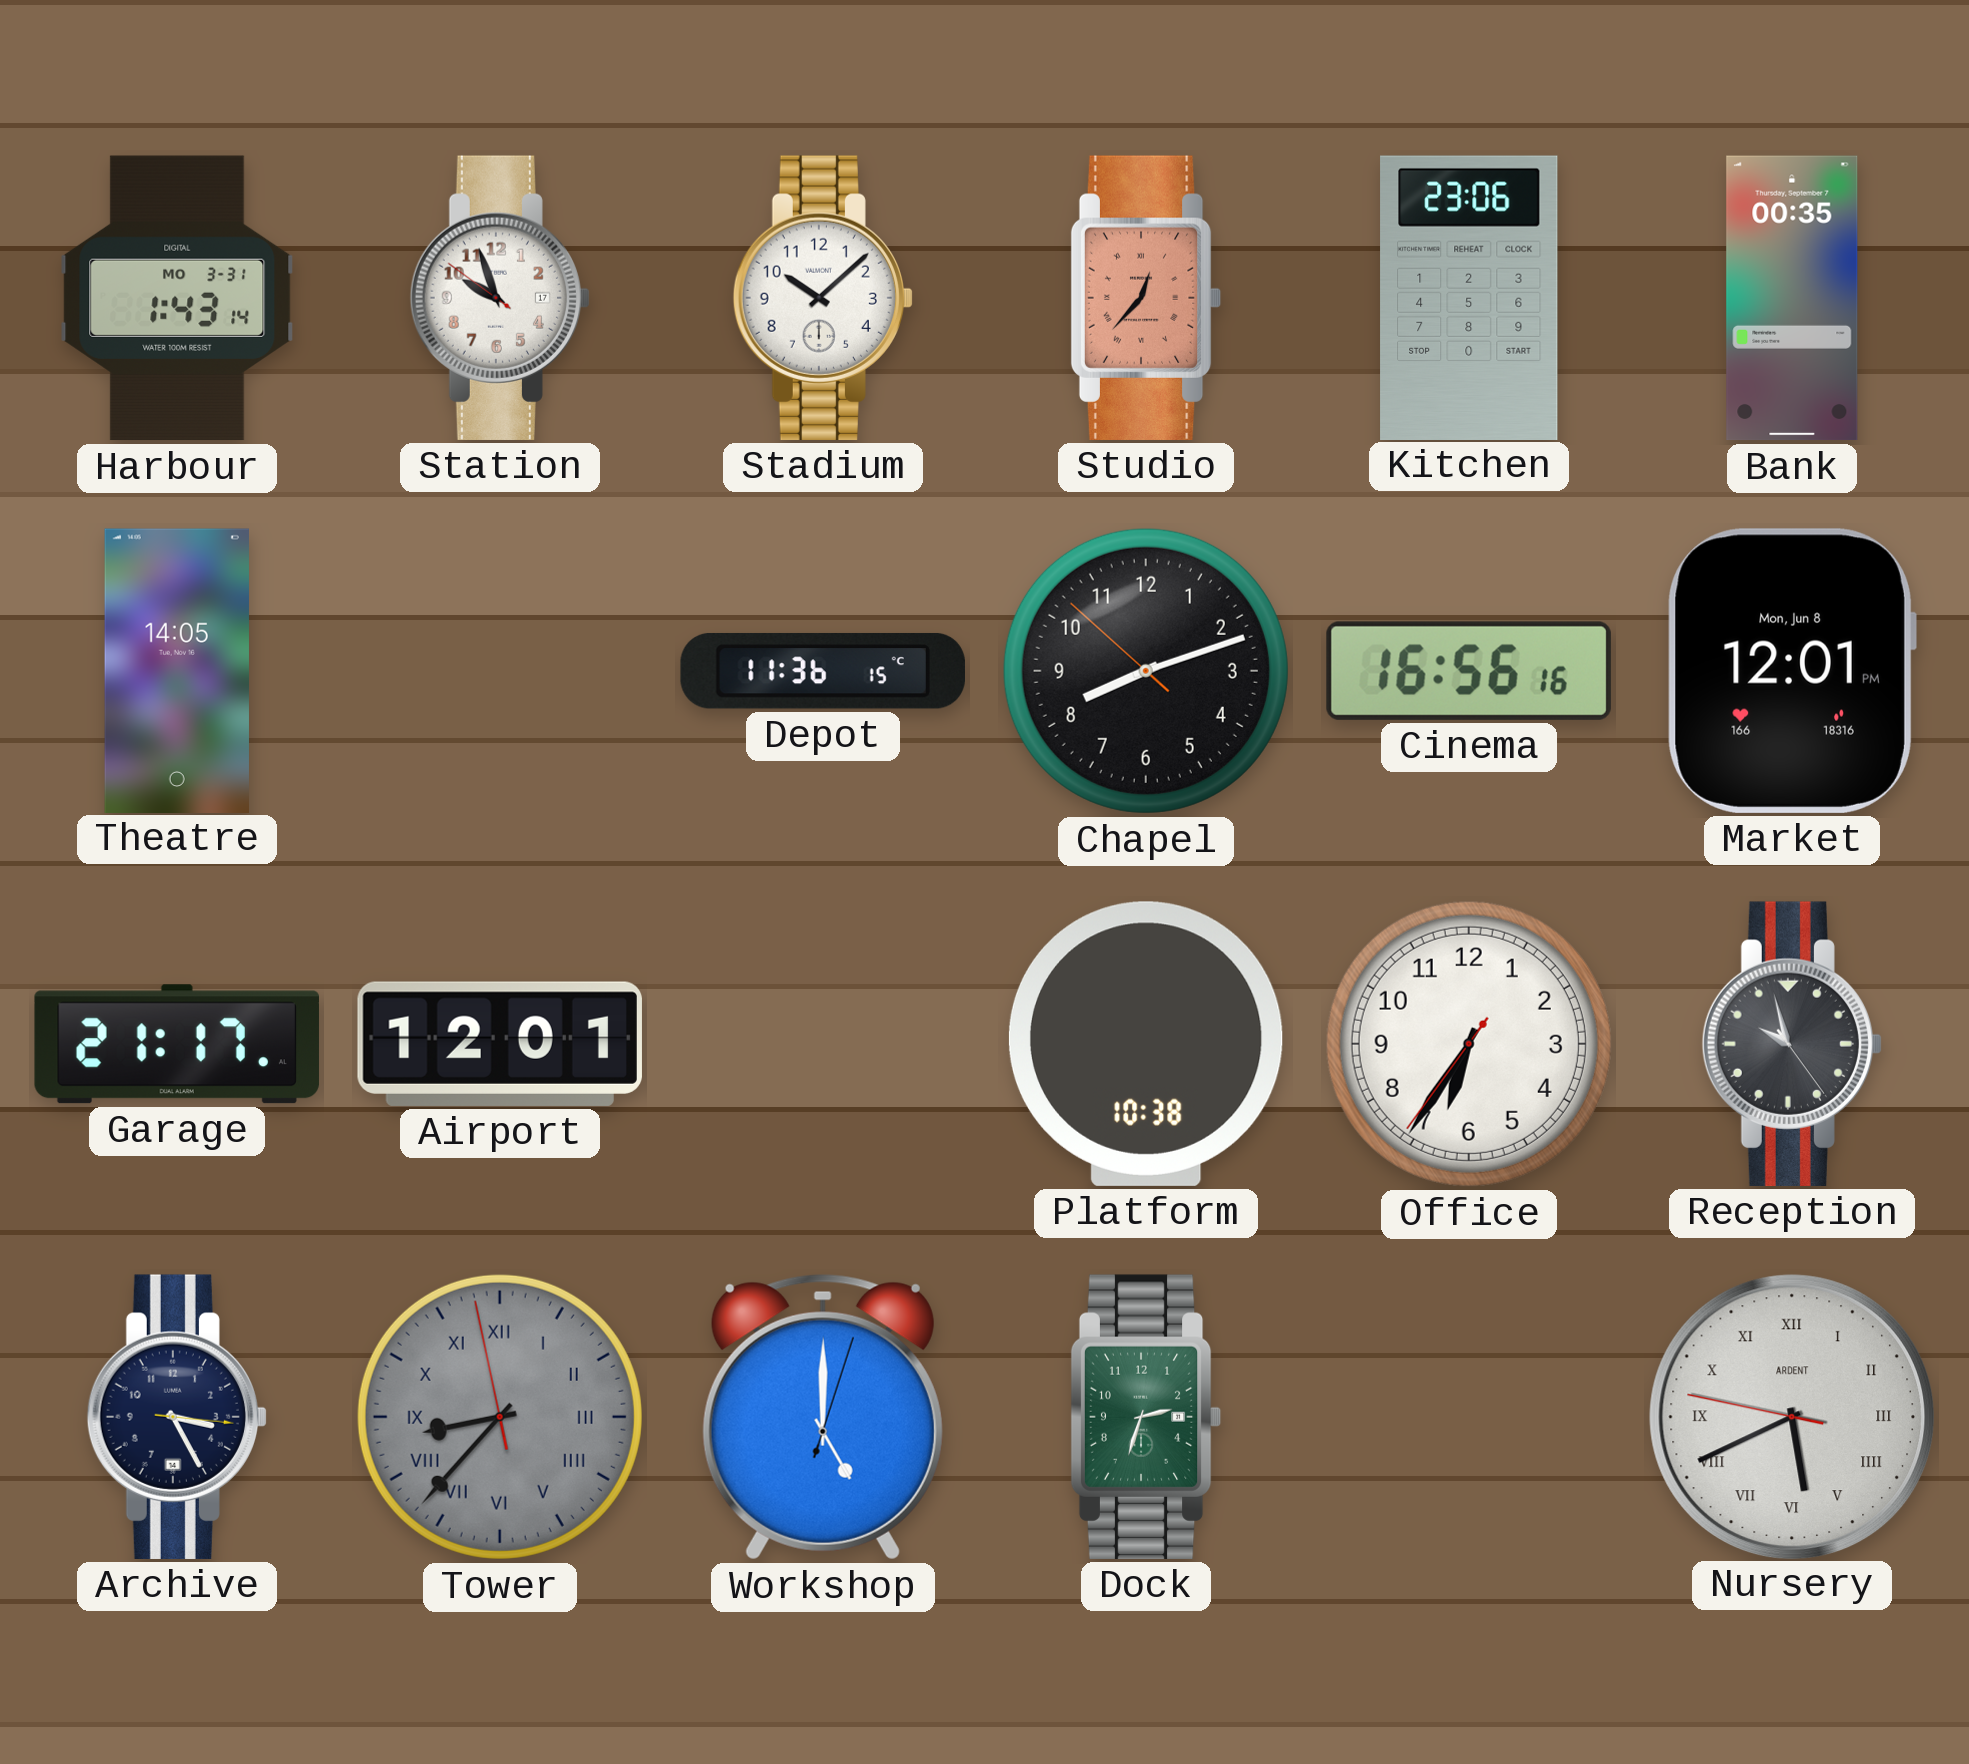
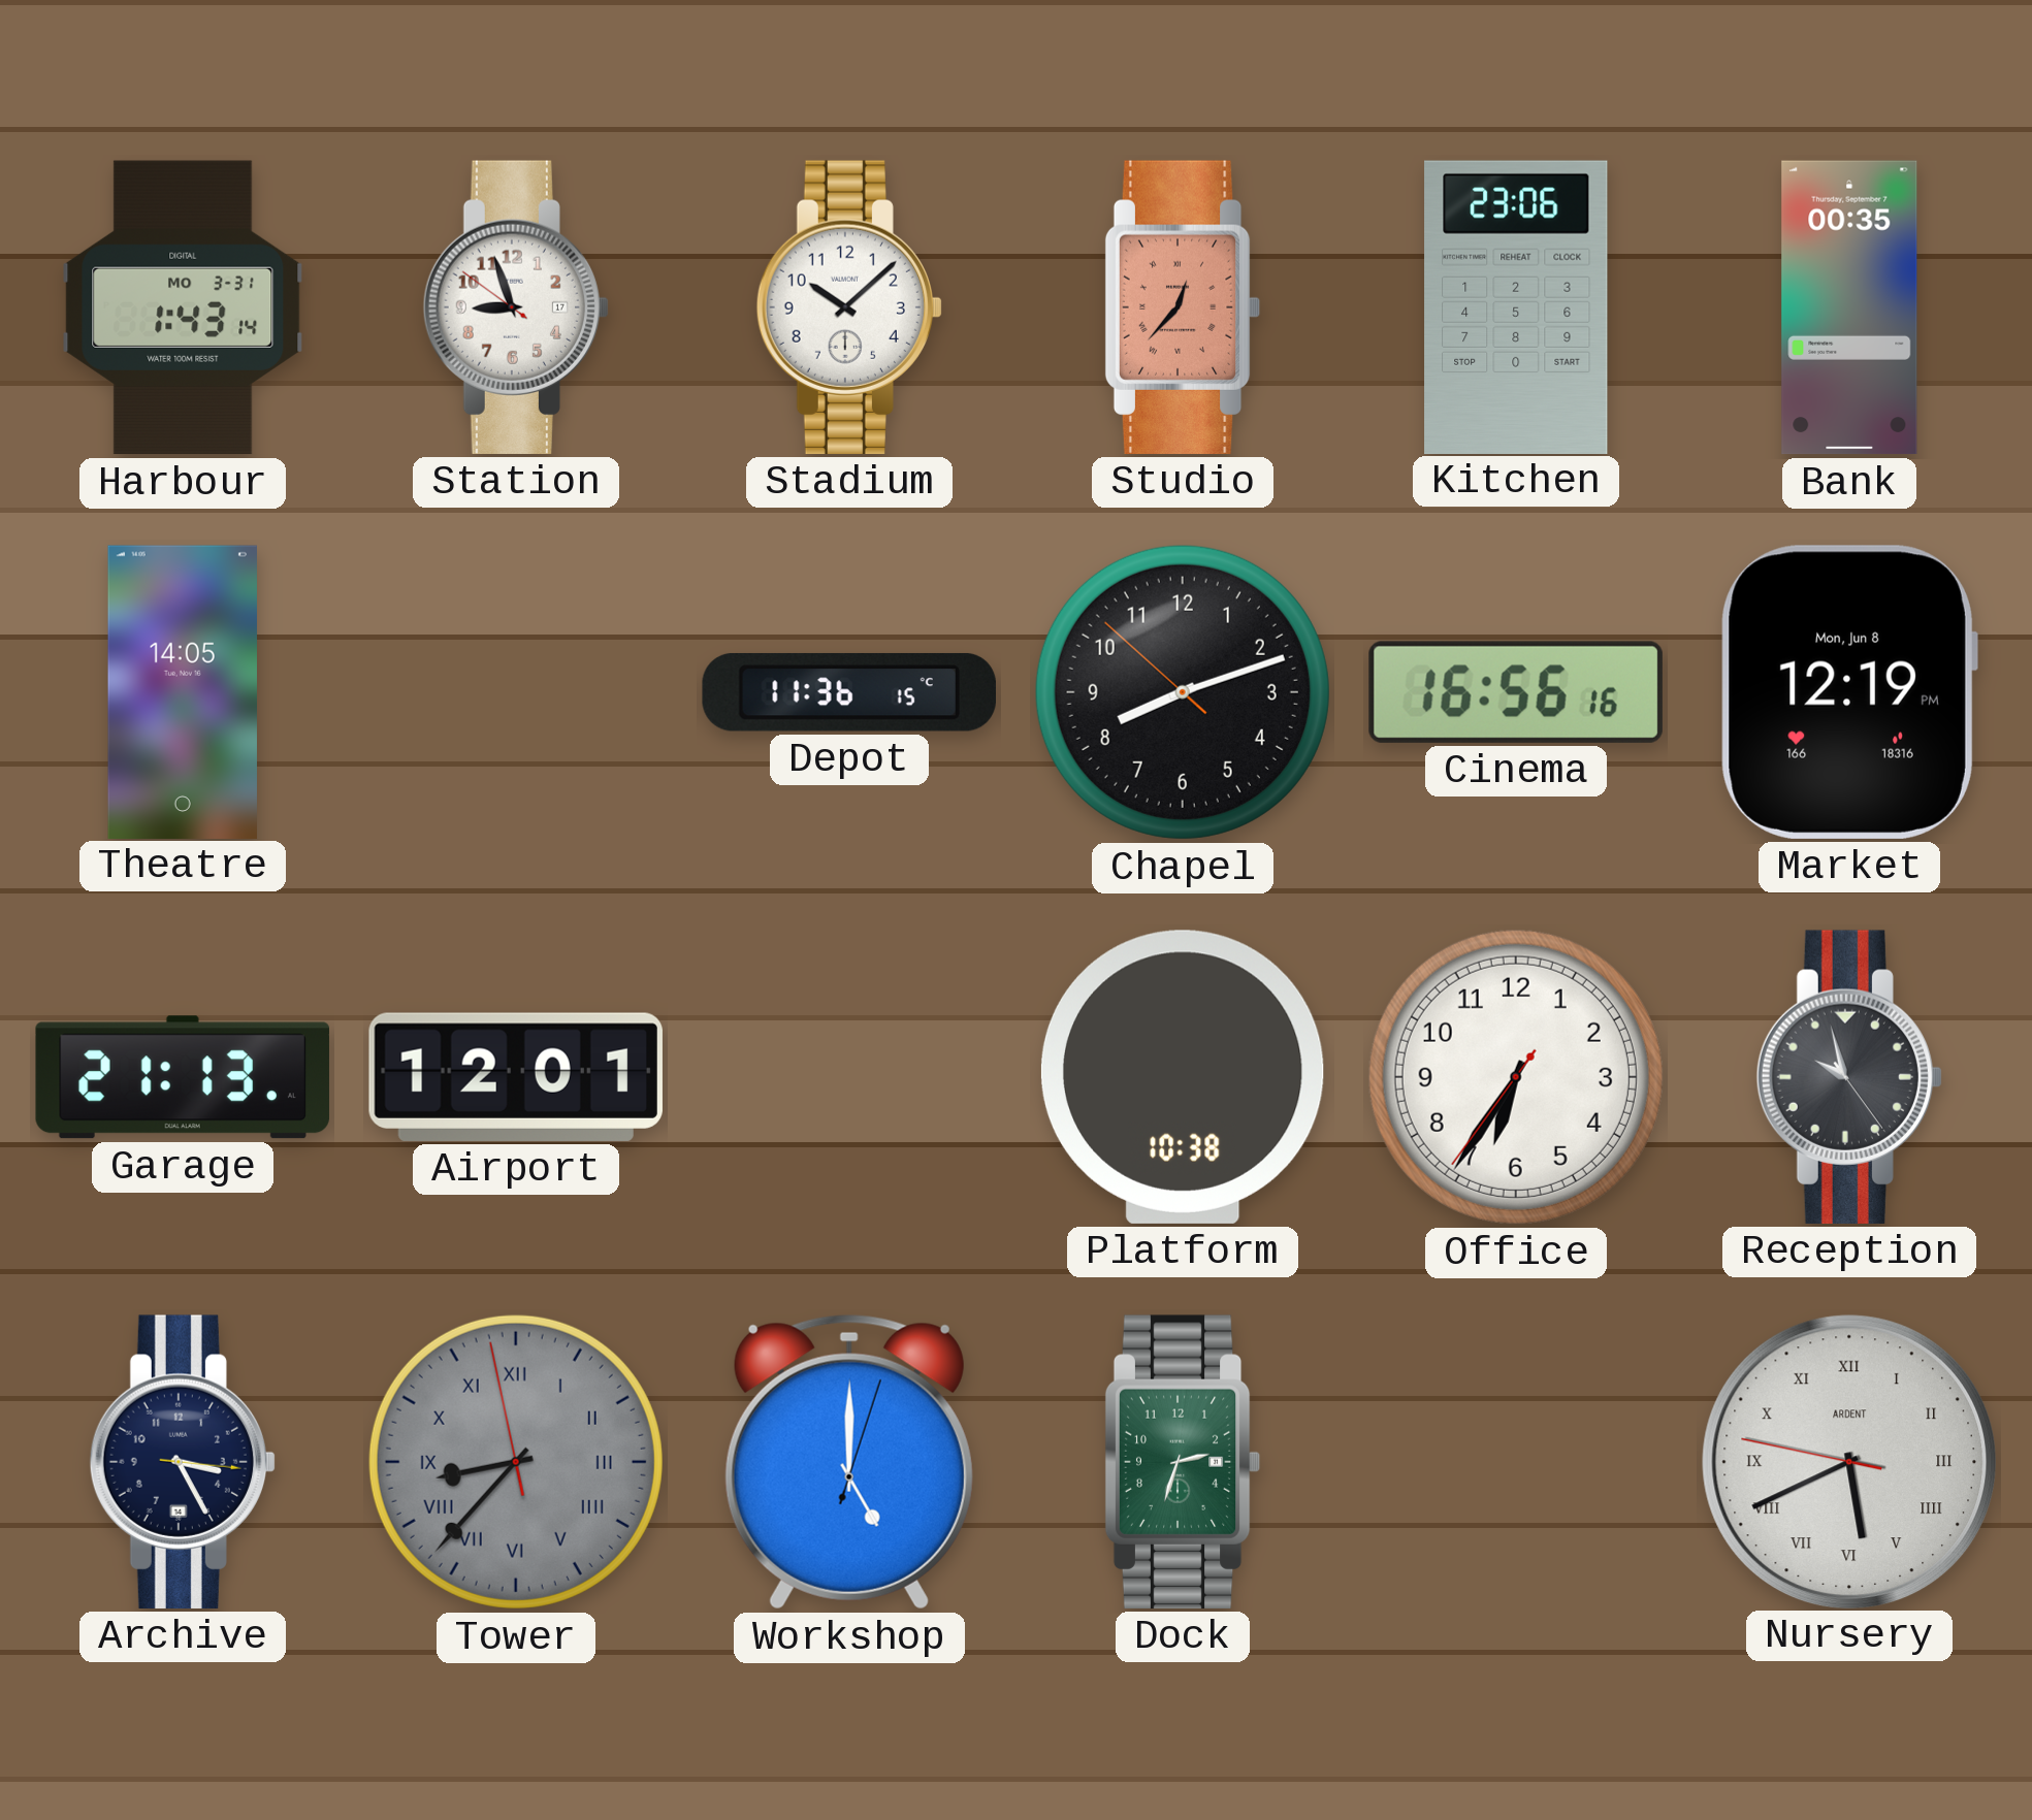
Station: 9:56 -> 8:56 (515, 307)
Market: 12:01 -> 12:19 (1849, 692)
Garage: 21:17 -> 21:13 (183, 1077)
